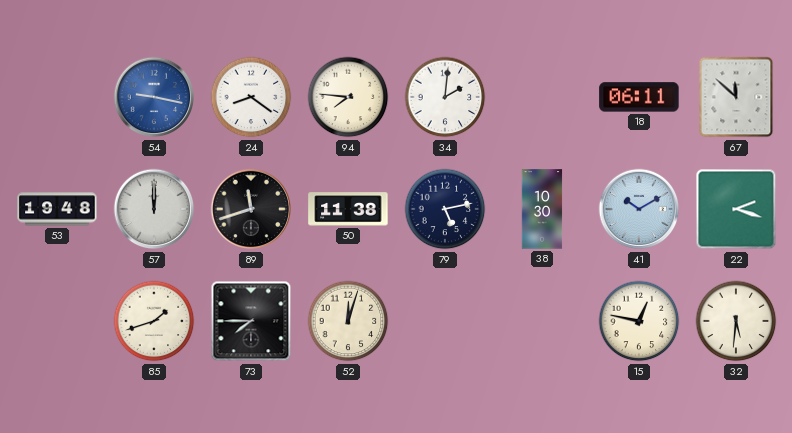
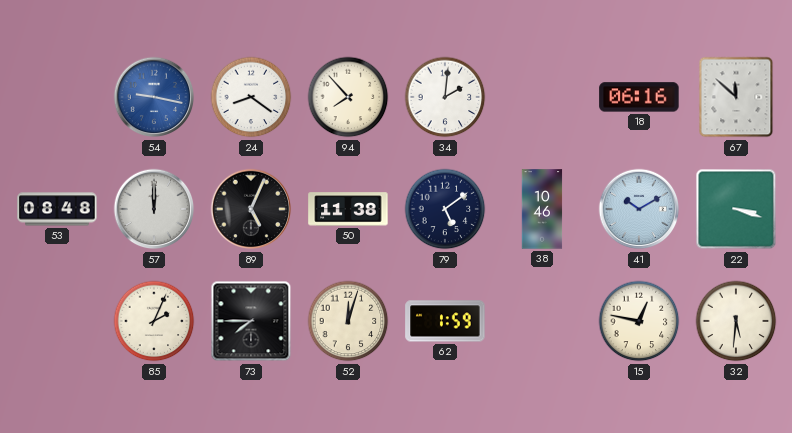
94: 7:46 -> 7:53 (348, 97)
18: 06:11 -> 06:16 (639, 97)
53: 19:48 -> 08:48 (57, 209)
89: 11:42 -> 5:04 (251, 209)
79: 5:13 -> 5:09 (445, 209)
38: 10:30 -> 10:46 (542, 209)
22: 2:18 -> 3:18 (736, 209)
85: 1:42 -> 2:04 (154, 321)
62: none -> 1:59 (445, 321)
